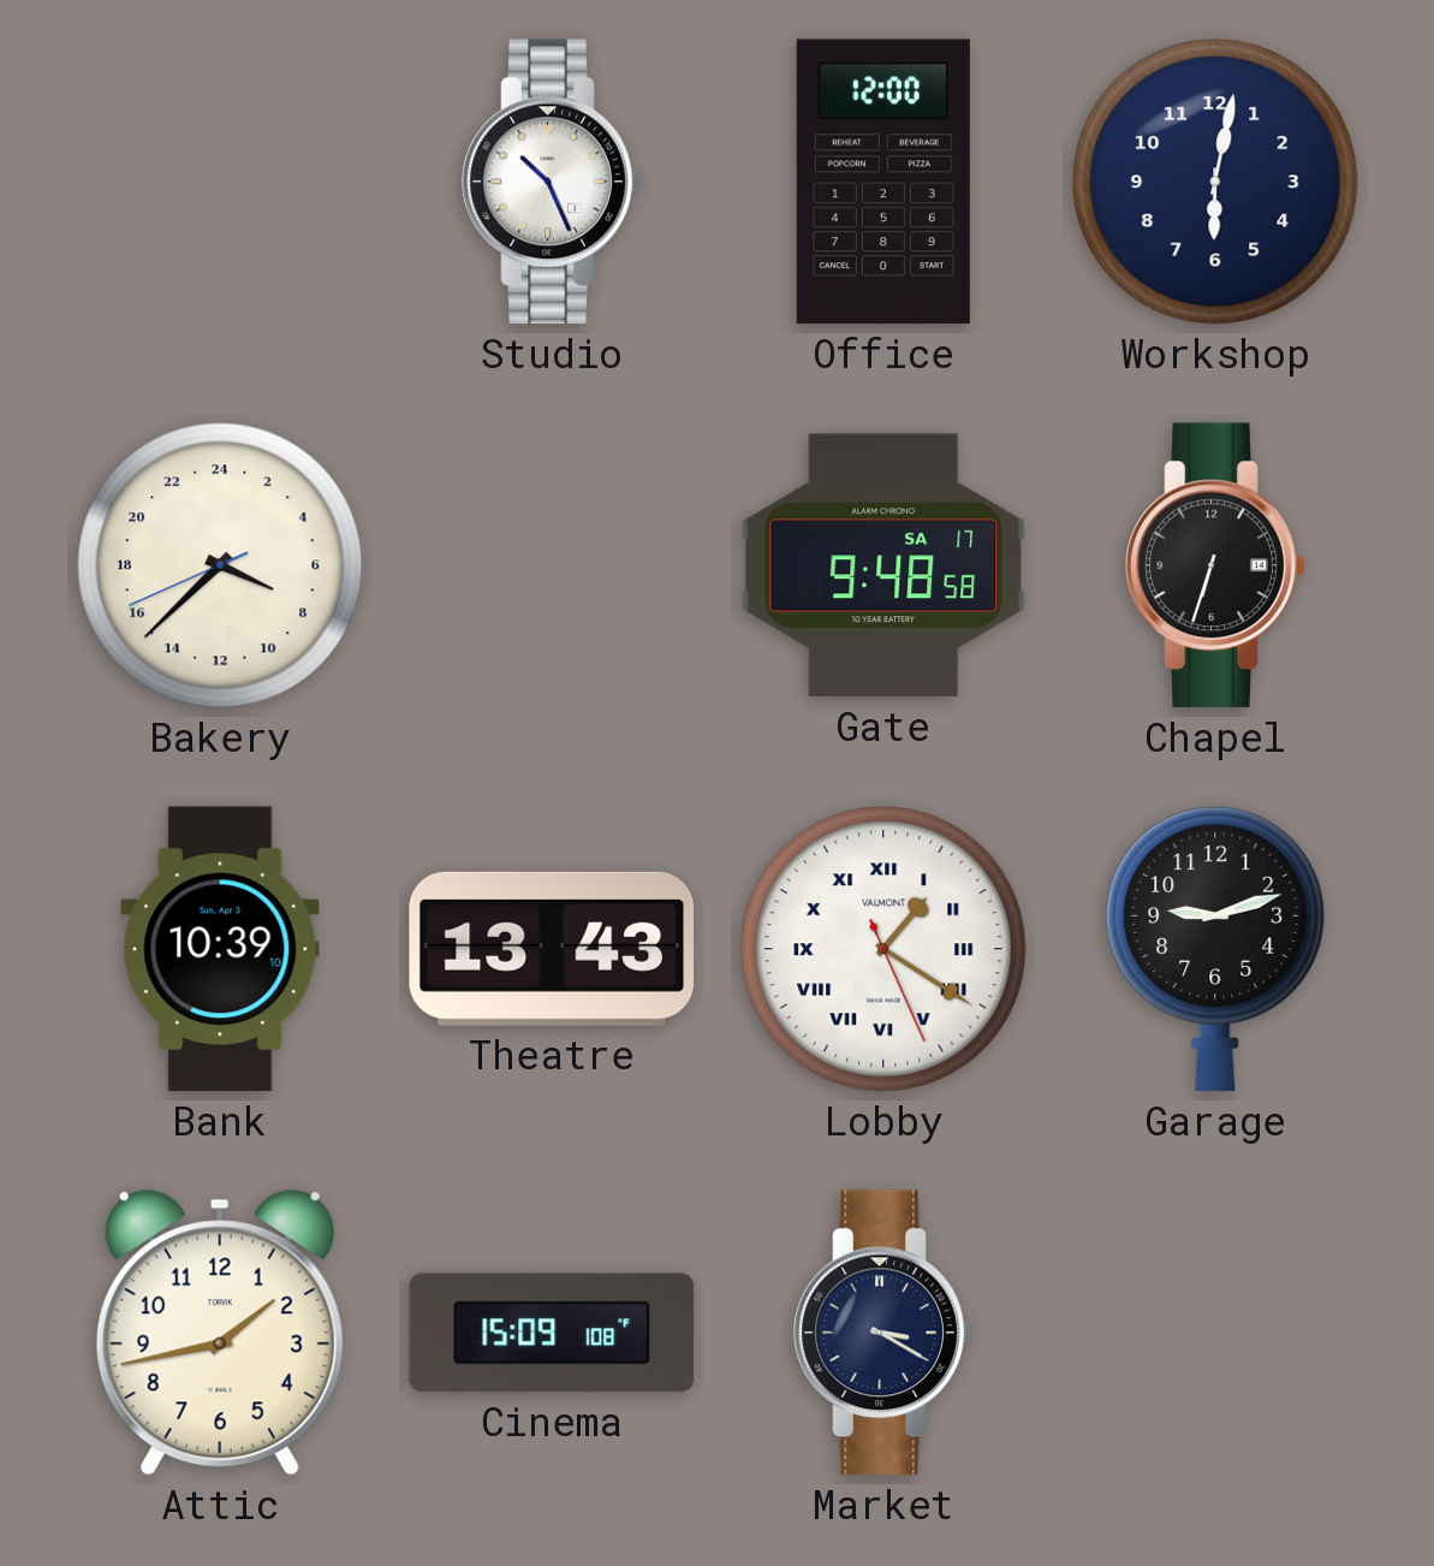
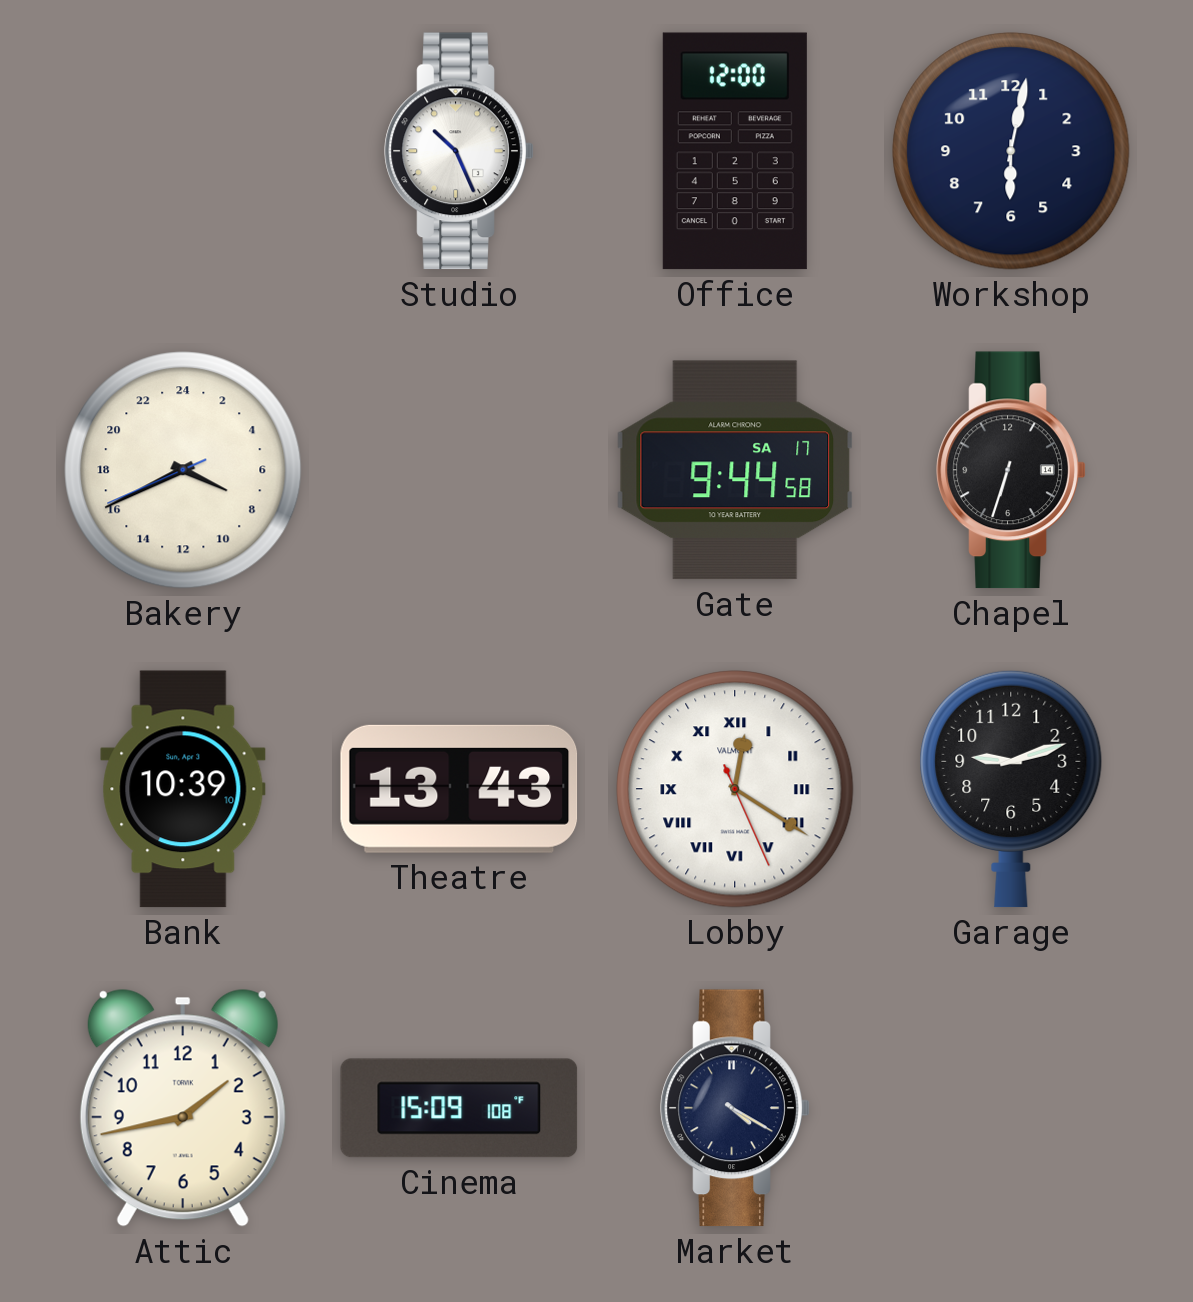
Bakery: 7:37 -> 7:40 (183, 470)
Gate: 9:48 -> 9:44 (735, 470)
Lobby: 1:20 -> 12:20 (735, 789)
Market: 3:20 -> 4:20 (735, 1108)
